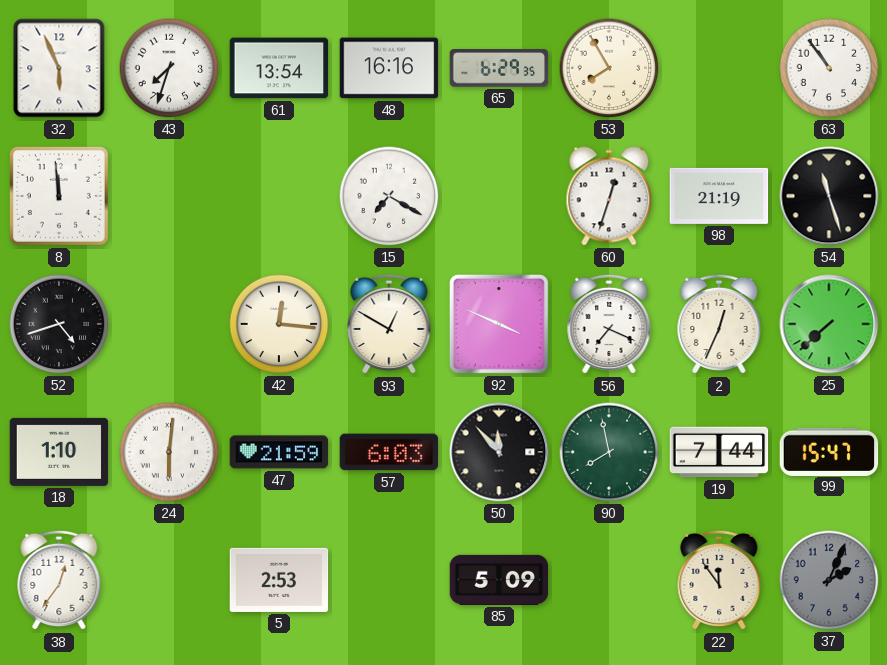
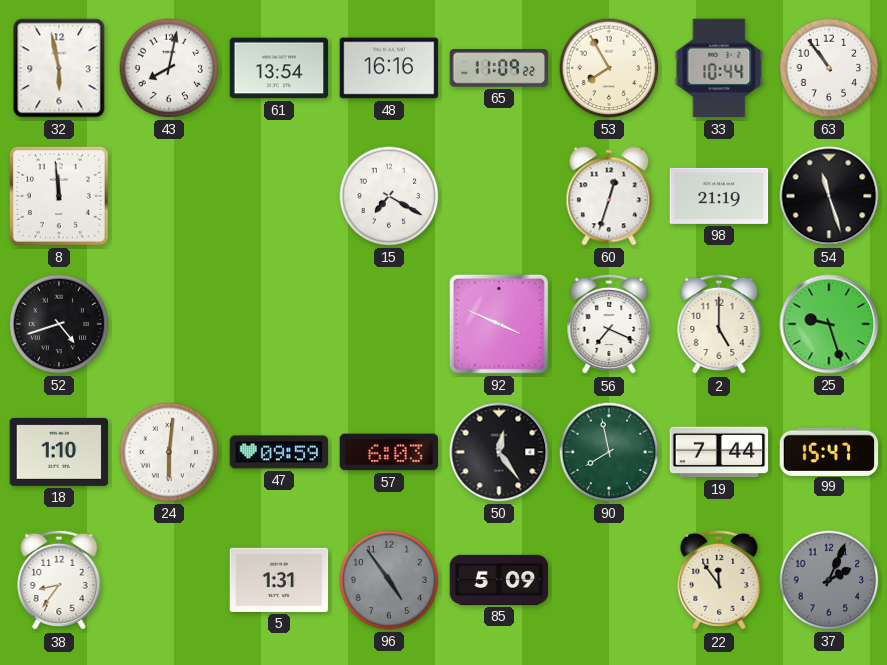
32: 5:56 -> 5:58 (59, 68)
43: 7:33 -> 8:02 (169, 68)
65: 6:29 -> 11:09 (499, 68)
33: none -> 10:44 (719, 68)
42: 12:16 -> none (279, 324)
93: 12:50 -> none (389, 324)
2: 12:34 -> 5:00 (719, 324)
25: 7:38 -> 9:27 (829, 324)
47: 21:59 -> 09:59 (279, 452)
50: 11:53 -> 12:24 (499, 452)
38: 12:36 -> 8:36 (59, 580)
5: 2:53 -> 1:31 (279, 580)
96: none -> 4:54 (389, 580)
